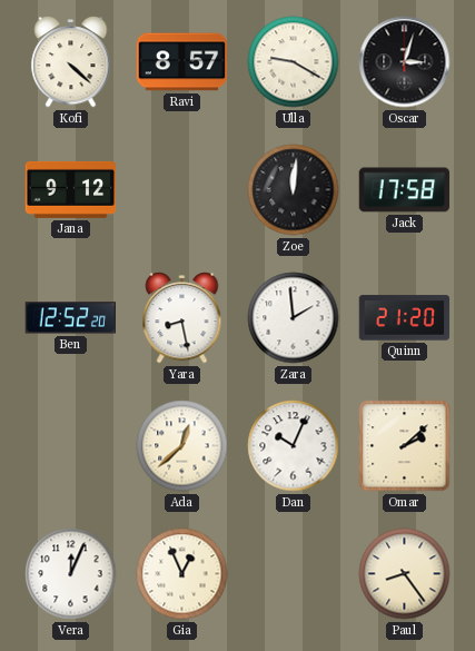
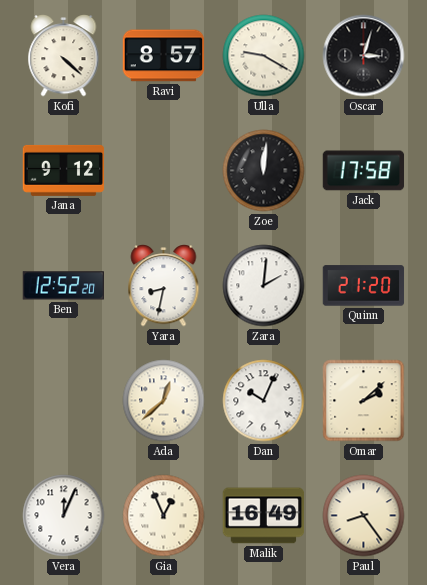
Yara: 8:28 -> 8:32 (164, 286)
Zara: 1:59 -> 2:01 (264, 286)
Malik: none -> 16:49 (264, 516)
